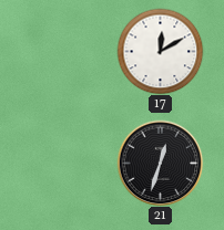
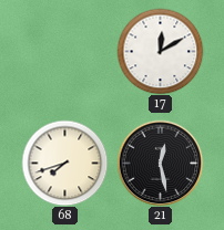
68: none -> 7:42 (64, 163)
21: 12:33 -> 12:28 (160, 163)
